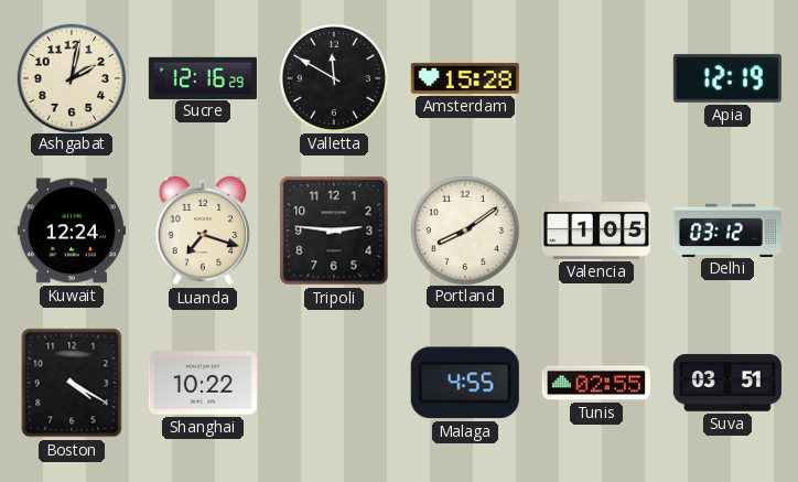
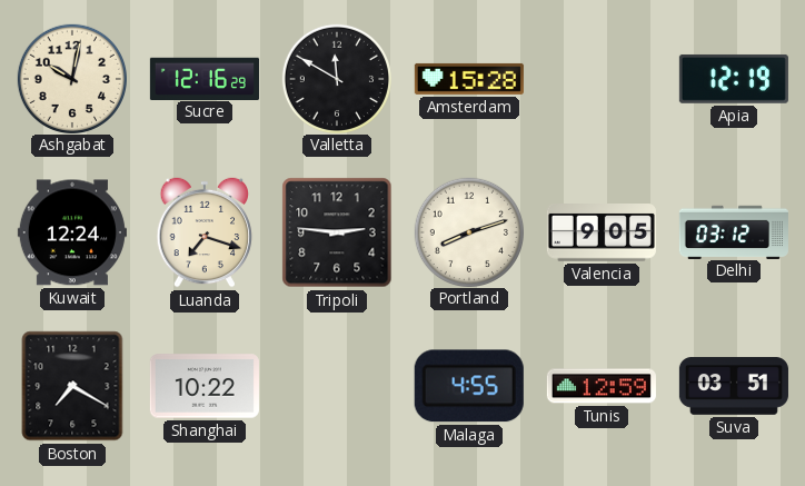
Ashgabat: 2:02 -> 10:02 (71, 78)
Portland: 8:09 -> 8:12 (468, 231)
Valencia: 1:05 -> 9:05 (602, 232)
Boston: 4:20 -> 7:20 (72, 386)
Tunis: 02:55 -> 12:59 (602, 386)
